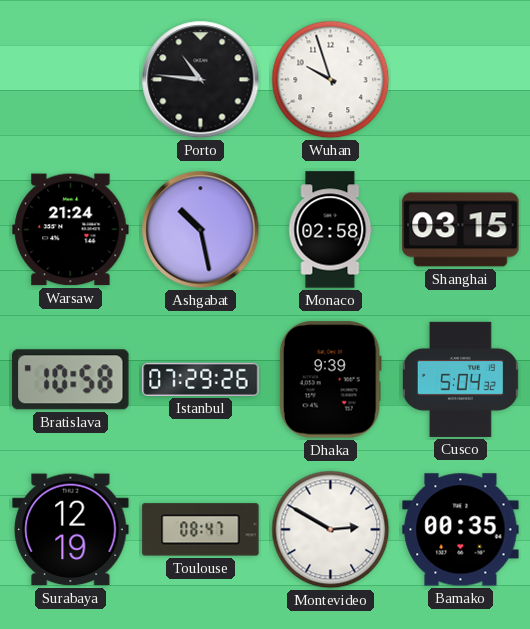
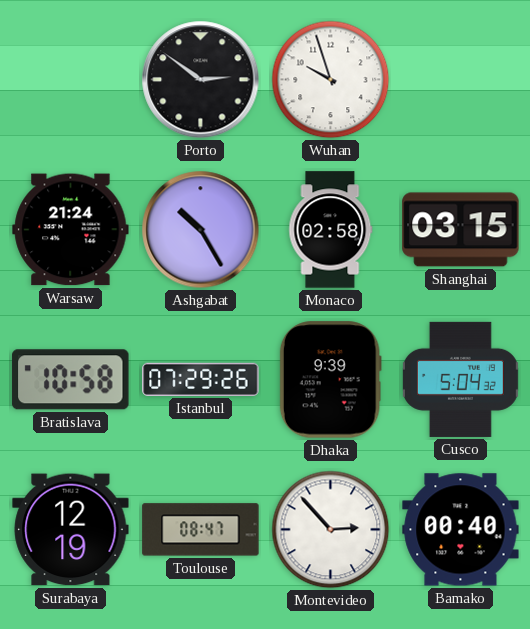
Porto: 10:46 -> 2:51 (201, 80)
Ashgabat: 10:28 -> 10:25 (201, 230)
Montevideo: 2:50 -> 2:53 (331, 530)
Bamako: 00:35 -> 00:40 (461, 530)
